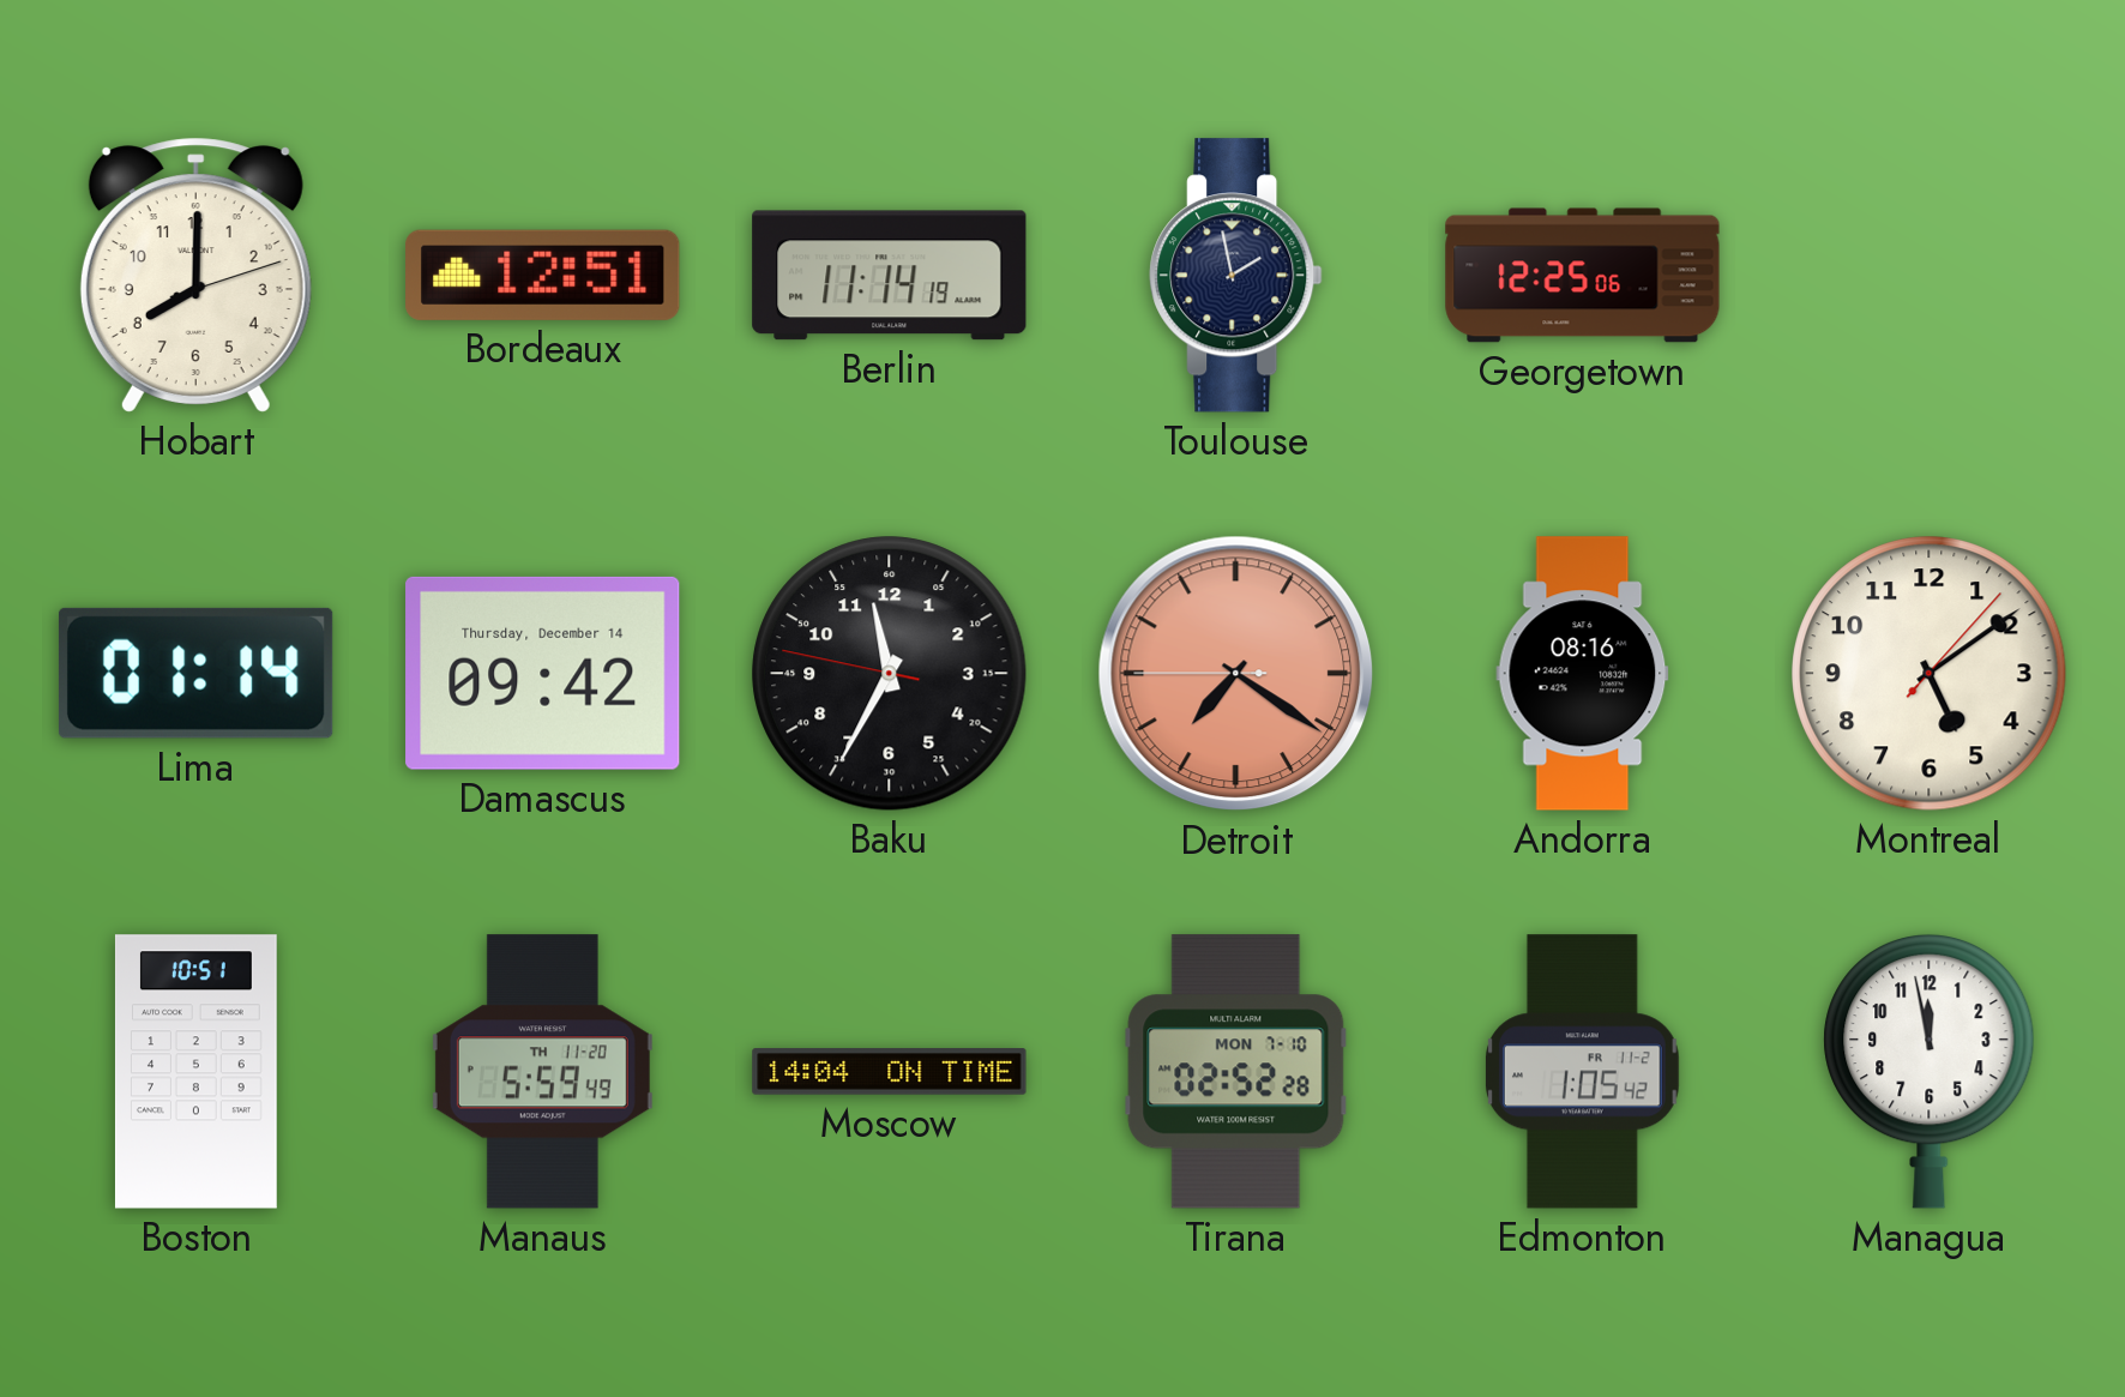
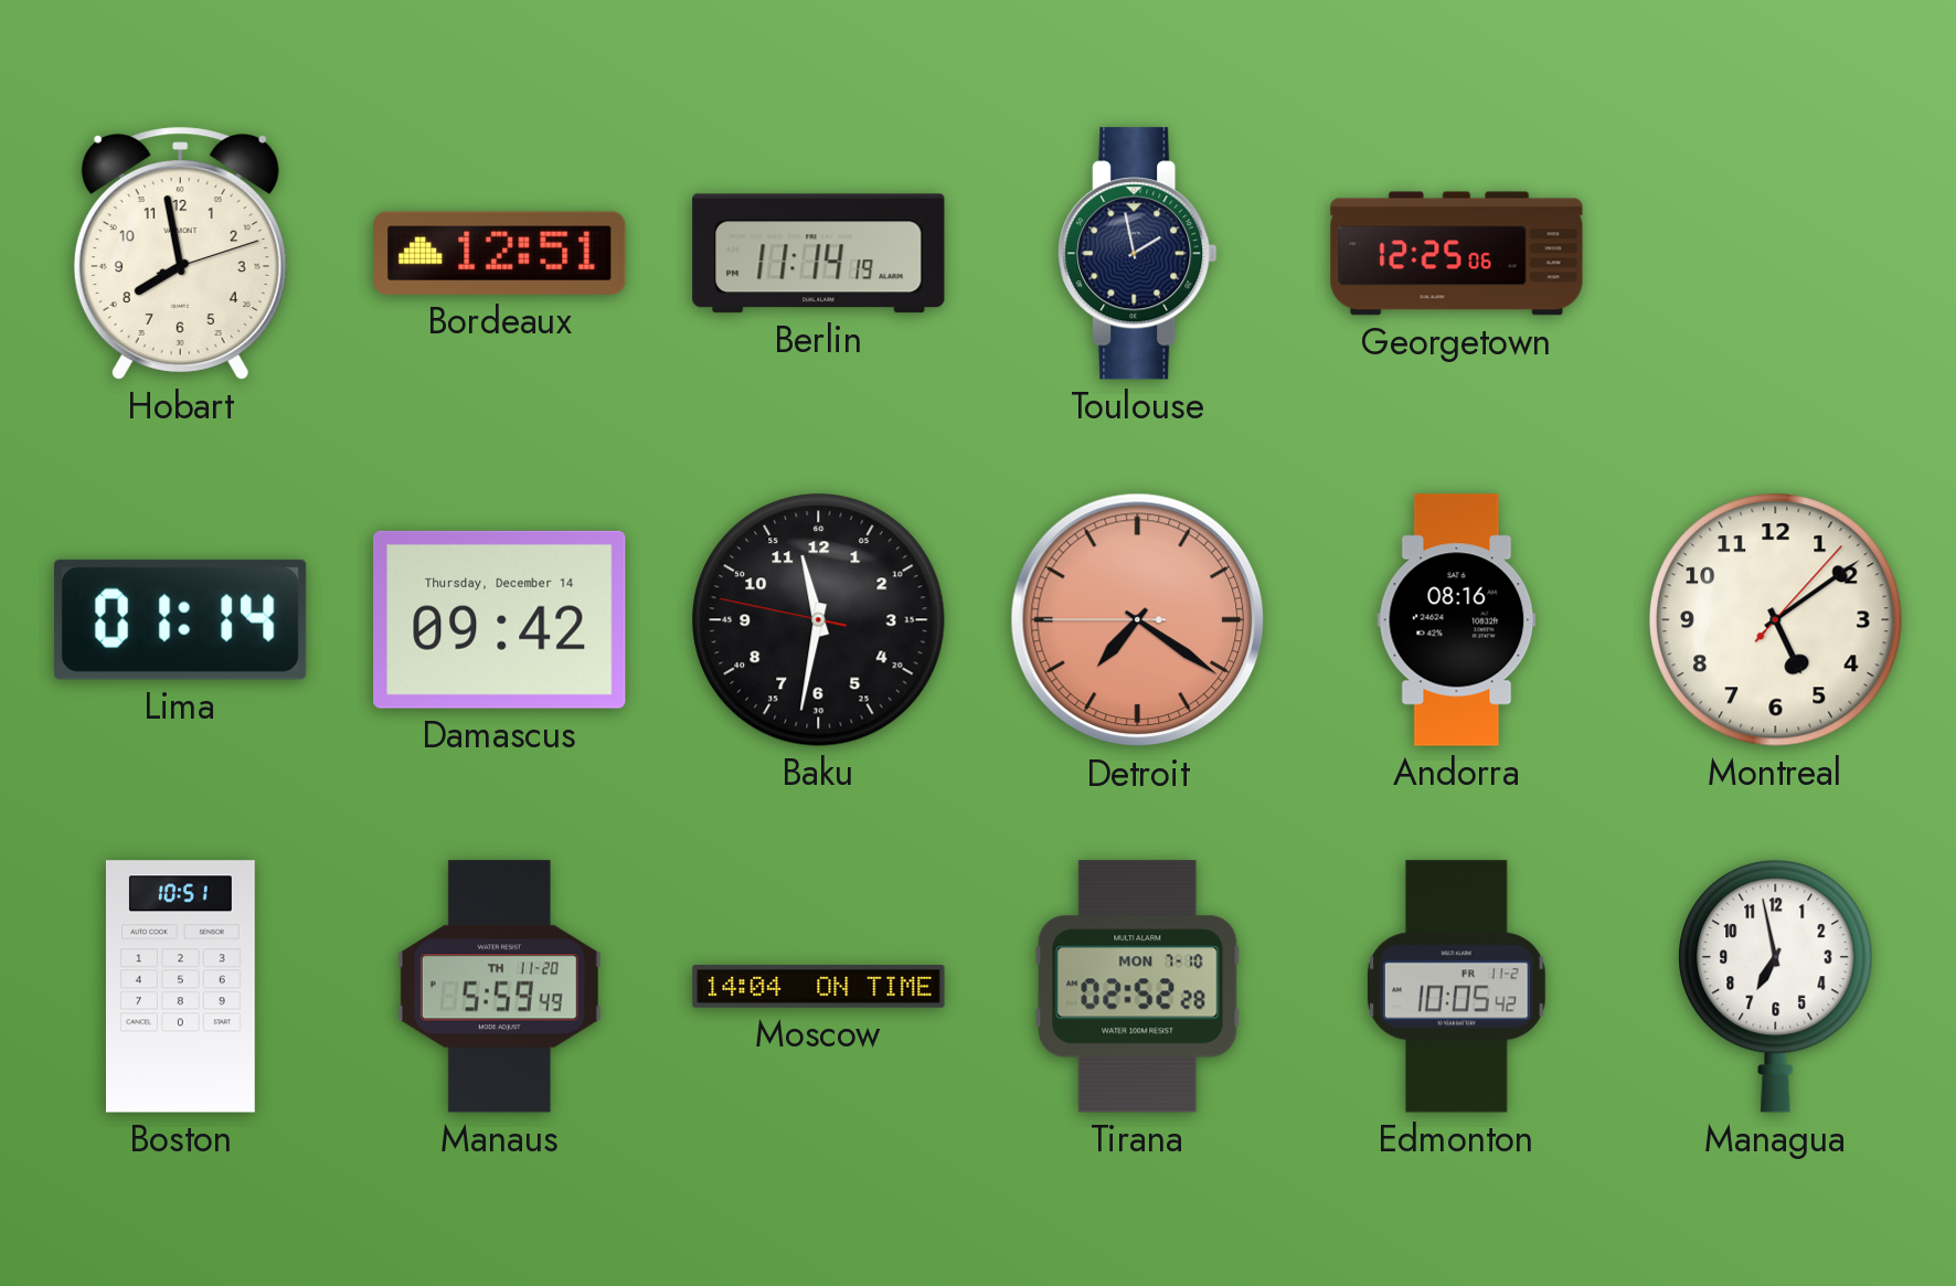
Hobart: 8:00 -> 7:58 (180, 253)
Baku: 11:34 -> 11:31 (819, 620)
Edmonton: 1:05 -> 10:05 (1457, 987)
Managua: 11:58 -> 6:58 (1776, 986)
